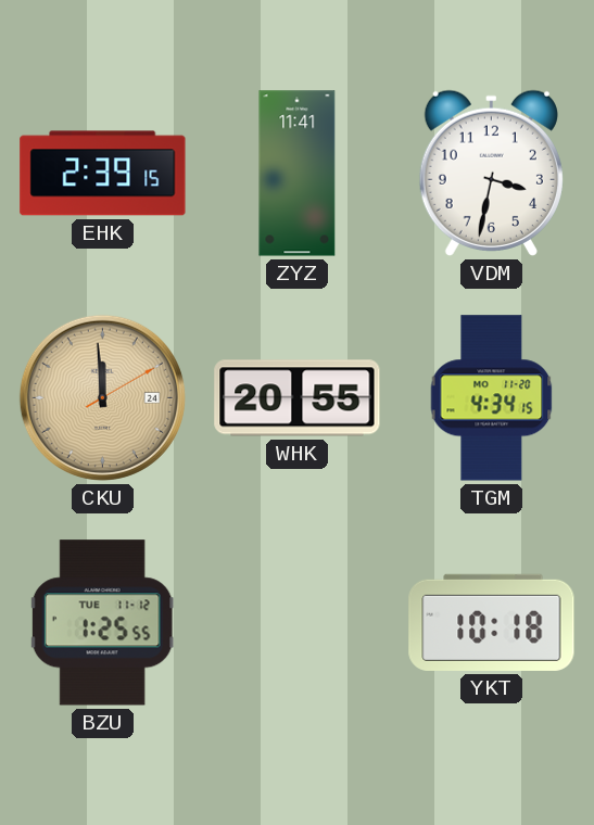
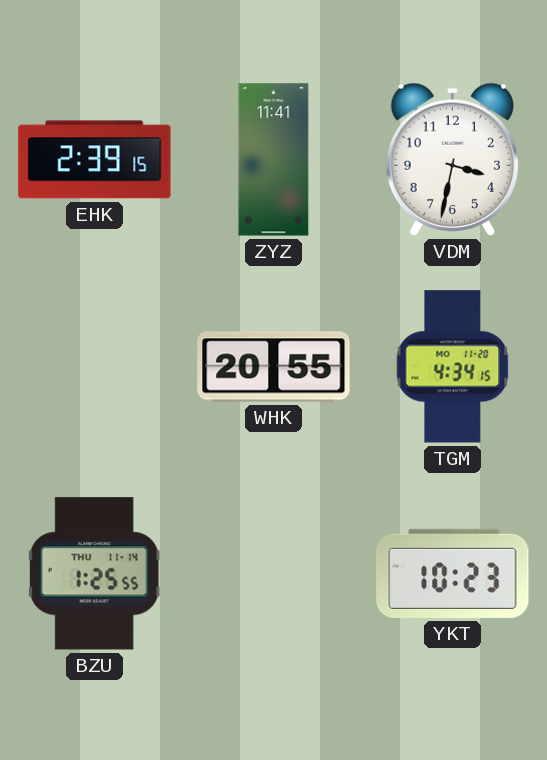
CKU: 11:59 -> none (102, 397)
BZU date: TUE 11-12 -> THU 11-14 (95, 574)
YKT: 10:18 -> 10:23 (453, 573)
